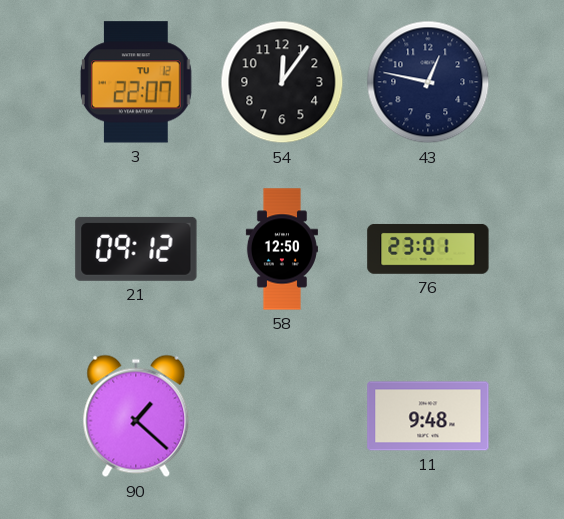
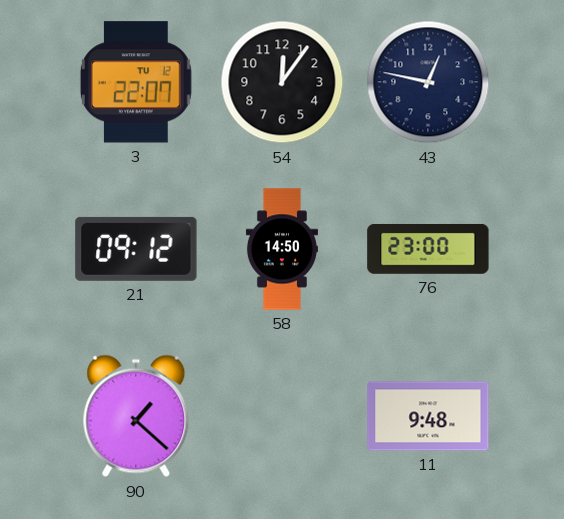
58: 12:50 -> 14:50 (282, 249)
76: 23:01 -> 23:00 (428, 249)
